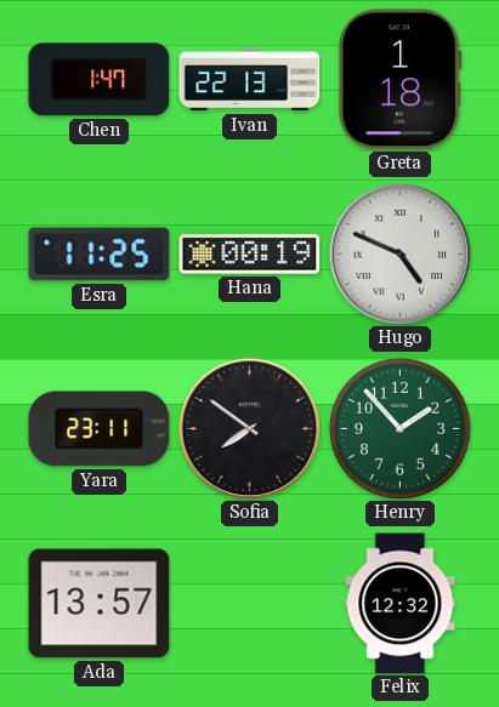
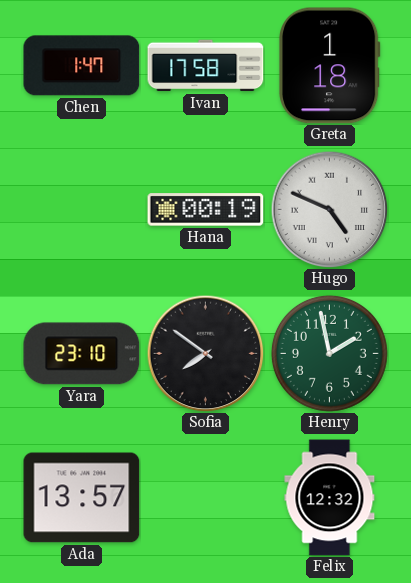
Ivan: 22:13 -> 17:58 (206, 66)
Esra: 11:25 -> none (100, 255)
Yara: 23:11 -> 23:10 (82, 354)
Henry: 1:53 -> 1:58 (329, 353)
